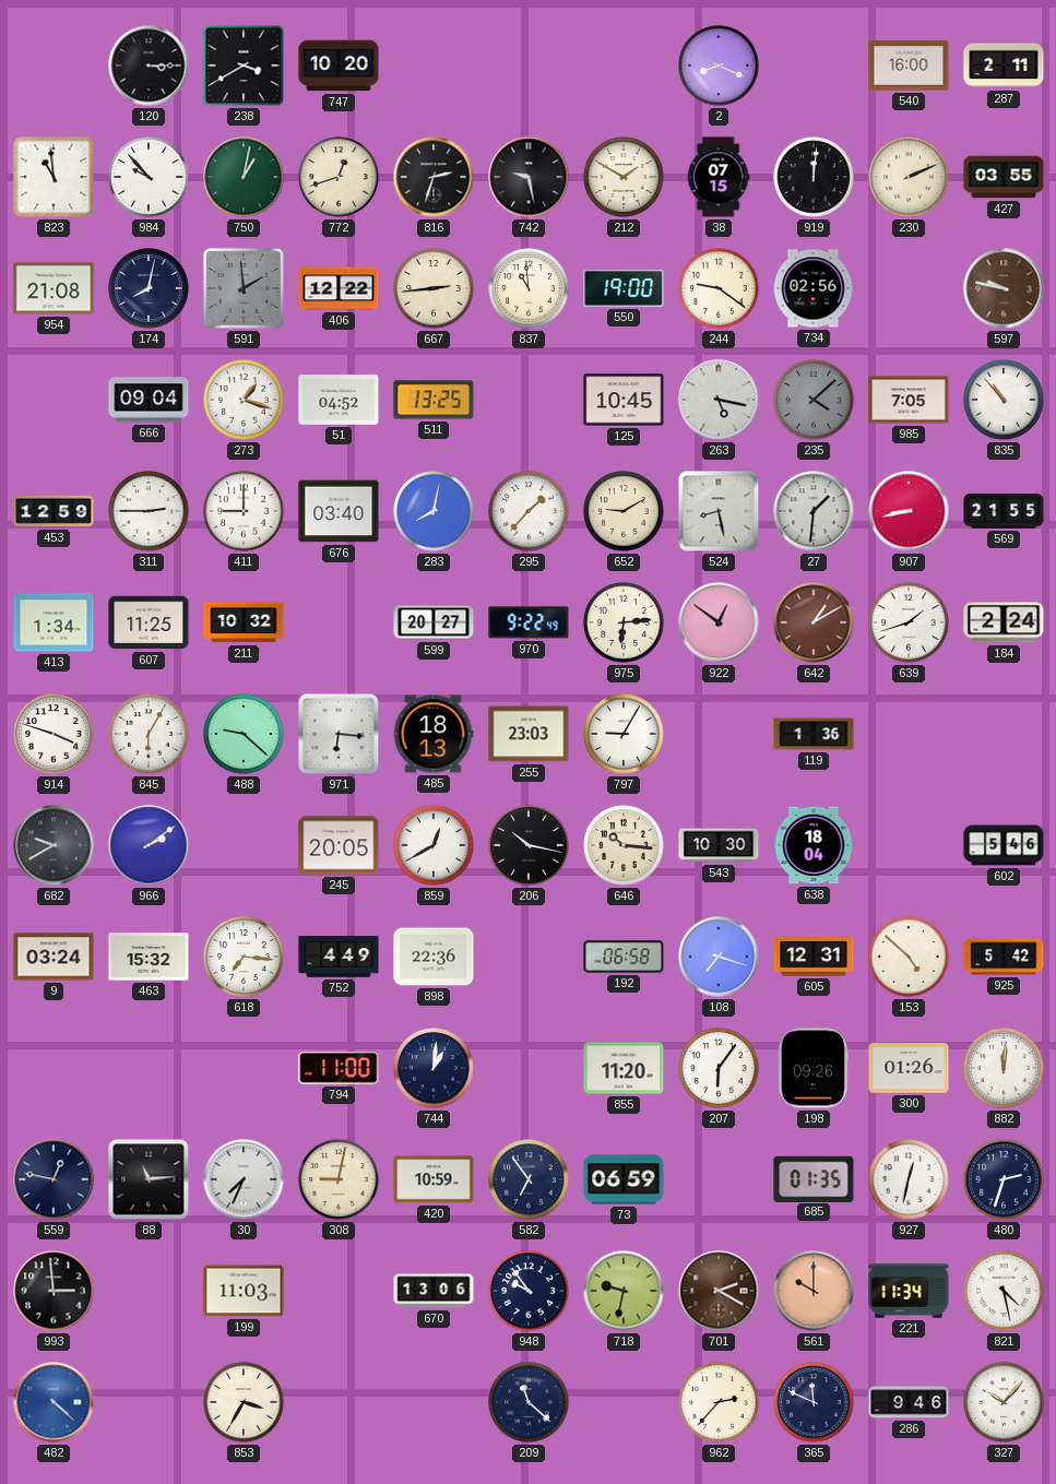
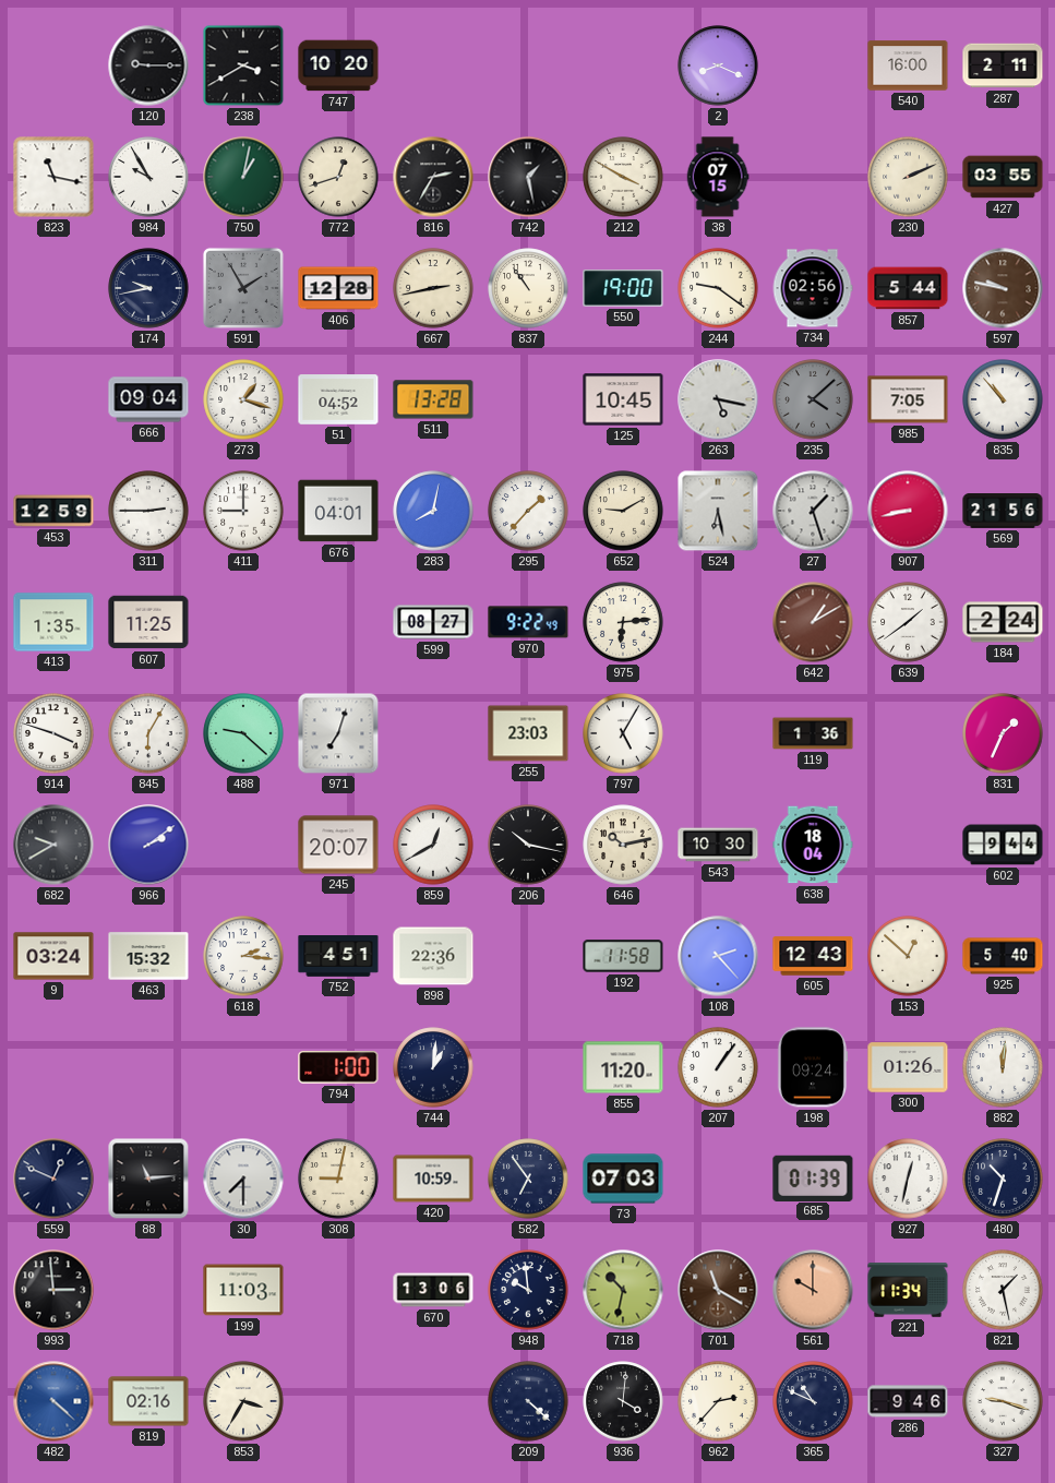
120: 3:15 -> 9:15 (148, 65)
823: 10:59 -> 11:17 (53, 177)
984: 9:53 -> 9:55 (148, 177)
816: 2:33 -> 2:35 (433, 177)
742: 9:28 -> 1:28 (528, 177)
212: 1:50 -> 3:50 (623, 177)
919: 12:01 -> none (814, 177)
954: 21:08 -> none (54, 288)
174: 8:02 -> 9:43 (148, 288)
591: 1:59 -> 1:55 (243, 288)
406: 12:22 -> 12:28 (338, 288)
667: 2:44 -> 2:43 (433, 288)
837: 10:59 -> 10:54 (528, 288)
857: none -> 5:44 (908, 288)
511: 13:25 -> 13:28 (433, 399)
676: 03:40 -> 04:01 (338, 511)
524: 8:28 -> 6:28 (718, 511)
27: 1:31 -> 1:27 (813, 511)
569: 21:55 -> 21:56 (1003, 512)
413: 1:34 -> 1:35 (53, 622)
211: 10:32 -> none (244, 622)
599: 20:27 -> 08:27 (433, 622)
922: 12:51 -> none (719, 622)
639: 1:42 -> 1:39 (908, 622)
971: 6:16 -> 7:03 (338, 733)
485: 18:13 -> none (434, 734)
797: 9:05 -> 5:05 (623, 733)
831: none -> 1:34 (1003, 733)
245: 20:05 -> 20:07 (338, 845)
646: 10:16 -> 10:13 (623, 845)
602: 5:46 -> 9:44 (1003, 845)
618: 7:16 -> 2:16 (243, 956)
752: 4:49 -> 4:51 (338, 957)
192: 06:58 -> 11:58 (623, 956)
108: 7:18 -> 2:23 (718, 956)
605: 12:31 -> 12:43 (813, 956)
153: 4:52 -> 12:52 (908, 956)
925: 5:42 -> 5:40 (1003, 956)
794: 11:00 -> 1:00 (338, 1068)
207: 6:06 -> 1:06 (718, 1067)
198: 09:26 -> 09:24 (813, 1067)
559: 12:47 -> 12:49 (53, 1179)
30: 7:34 -> 7:30 (243, 1179)
73: 06:59 -> 07:03 (623, 1179)
685: 01:35 -> 01:39 (813, 1177)
480: 2:33 -> 10:33 (1003, 1179)
948: 9:54 -> 9:59 (528, 1290)
718: 9:32 -> 10:32 (623, 1290)
701: 2:20 -> 11:20 (718, 1290)
821: 4:28 -> 1:28 (1003, 1290)
819: none -> 02:16 (148, 1401)
209: 11:22 -> 4:22 (528, 1401)
936: none -> 4:01 (623, 1401)
365: 11:49 -> 10:49 (813, 1401)
327: 10:07 -> 9:18 (1003, 1401)
